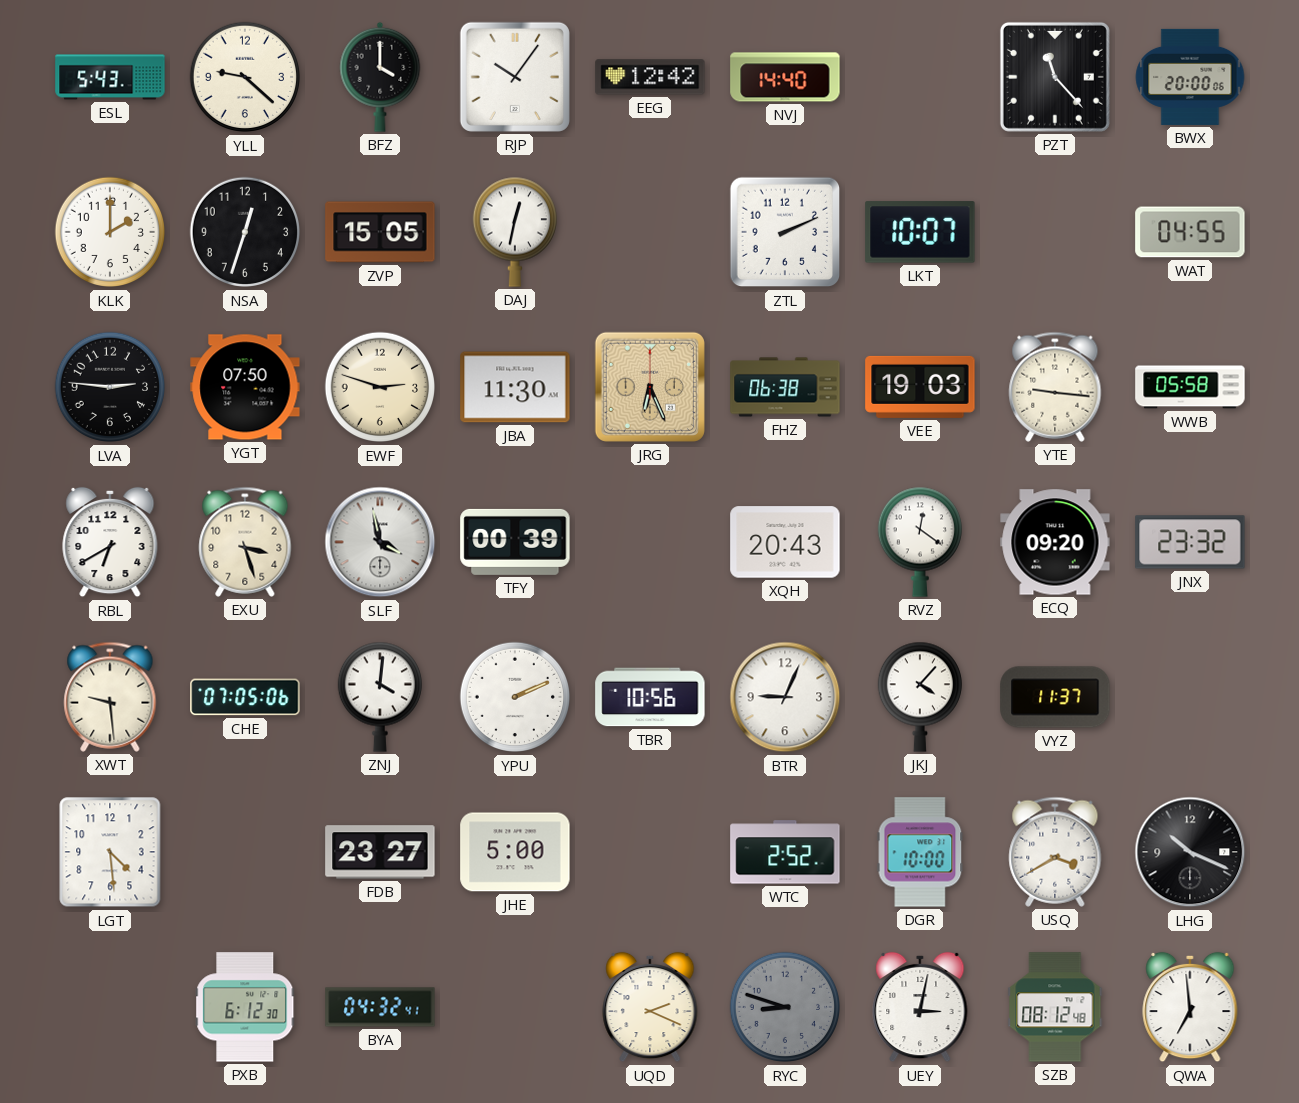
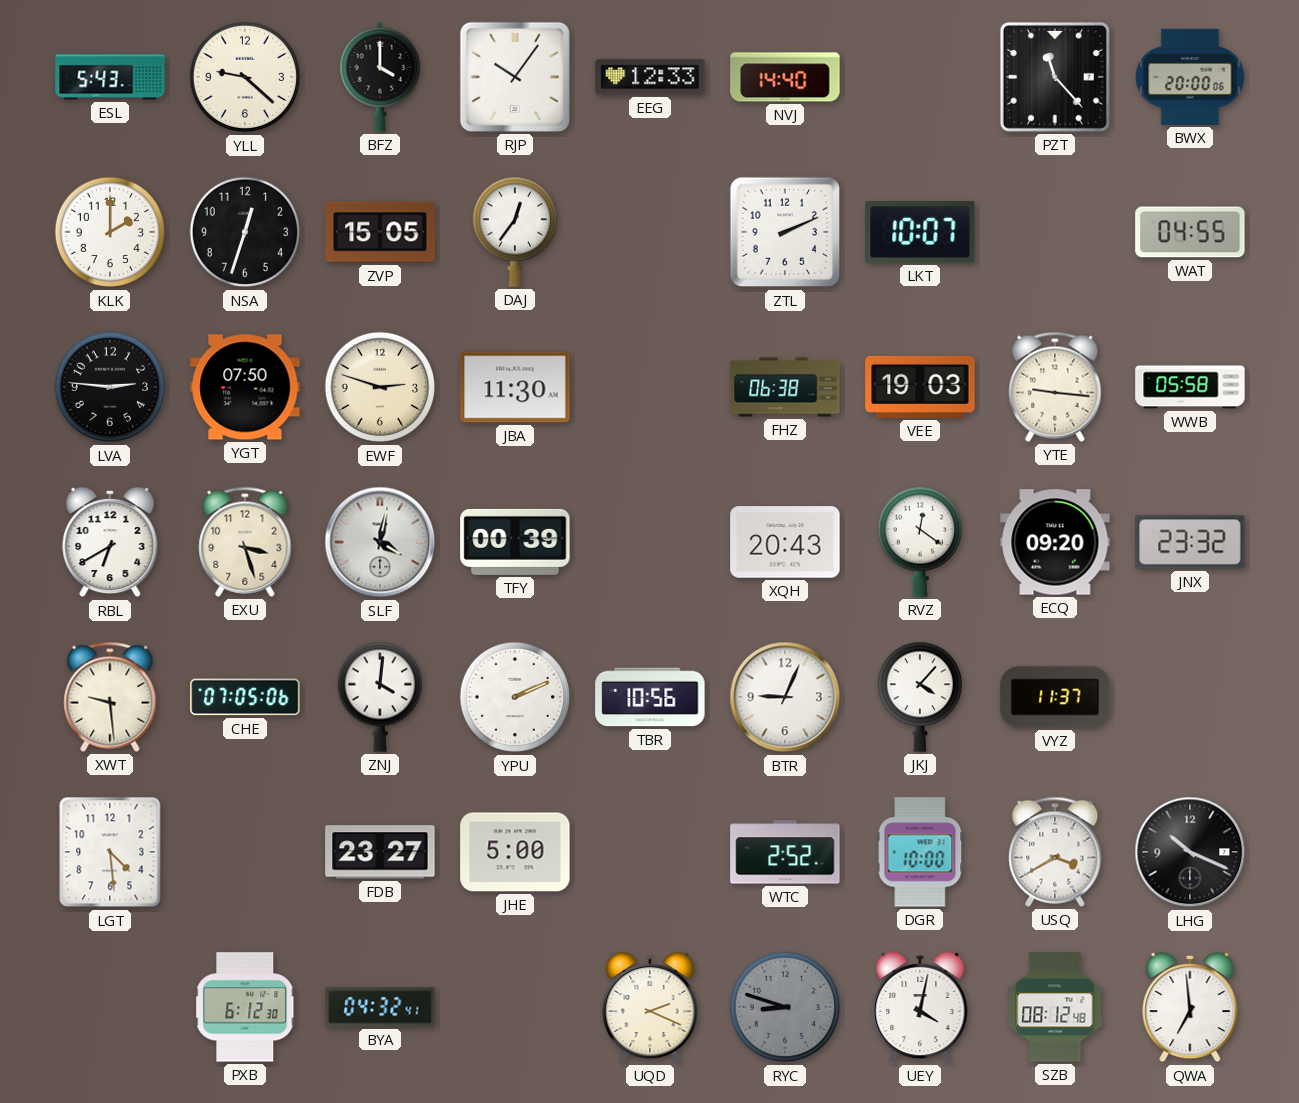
EEG: 12:42 -> 12:33 (650, 77)
DAJ: 12:32 -> 12:36 (514, 232)
JRG: 6:26 -> none (650, 387)
SLF: 3:58 -> 4:02 (380, 542)
UEY: 3:02 -> 4:02 (920, 1007)
